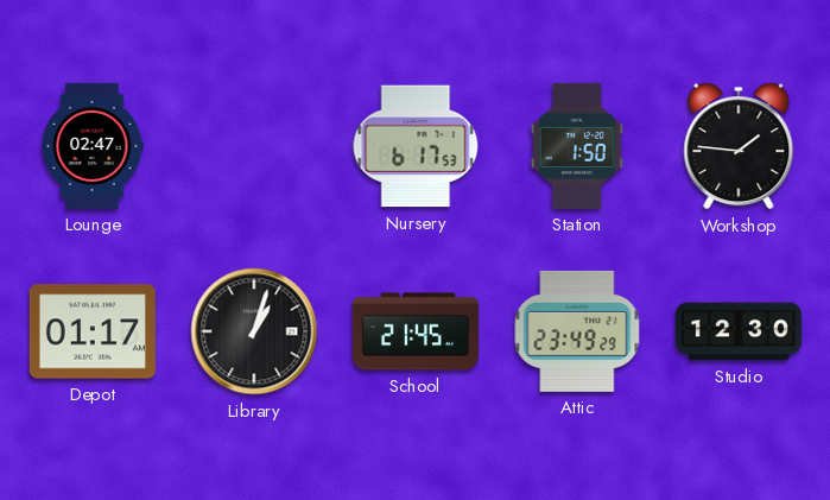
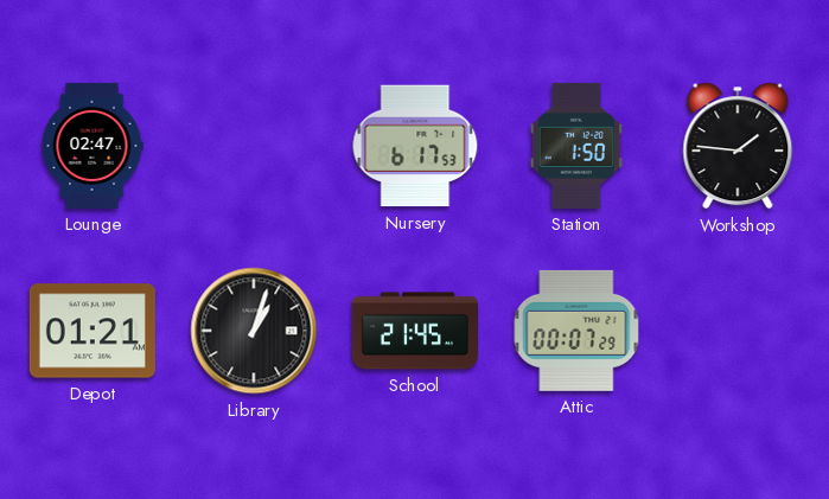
Depot: 01:17 -> 01:21 (93, 331)
Attic: 23:49 -> 00:07 (576, 331)
Studio: 12:30 -> none (739, 331)
